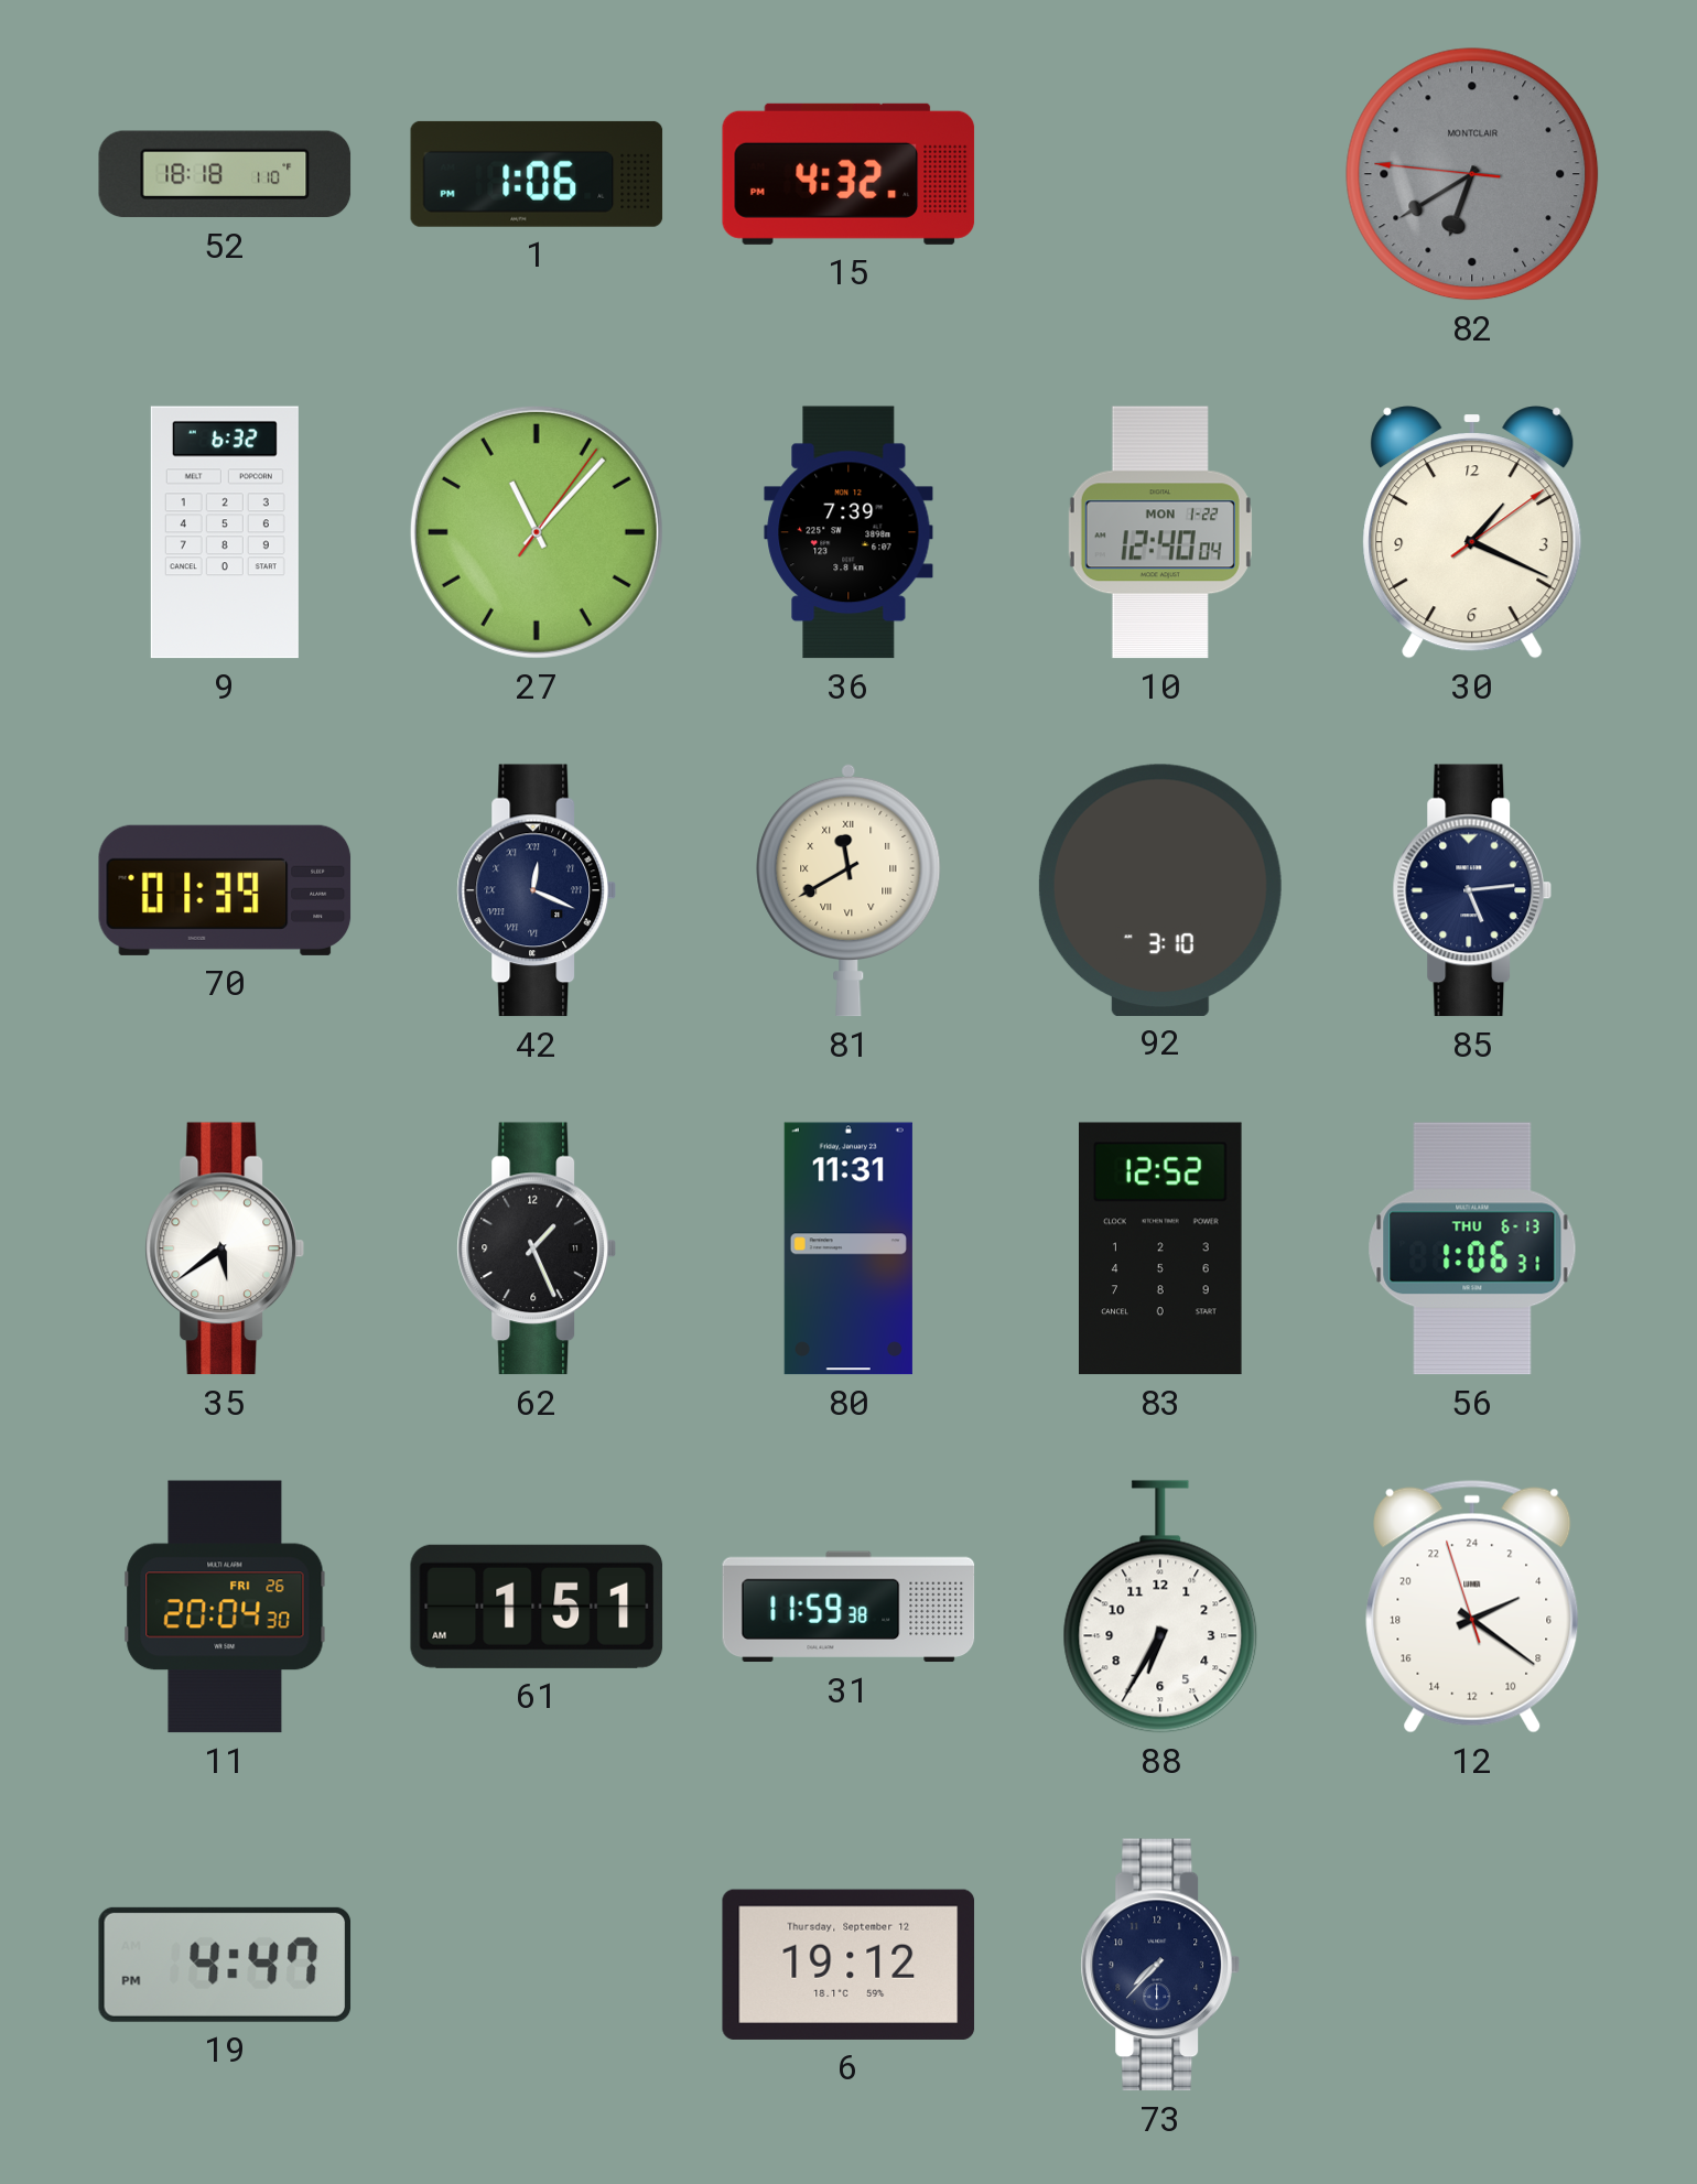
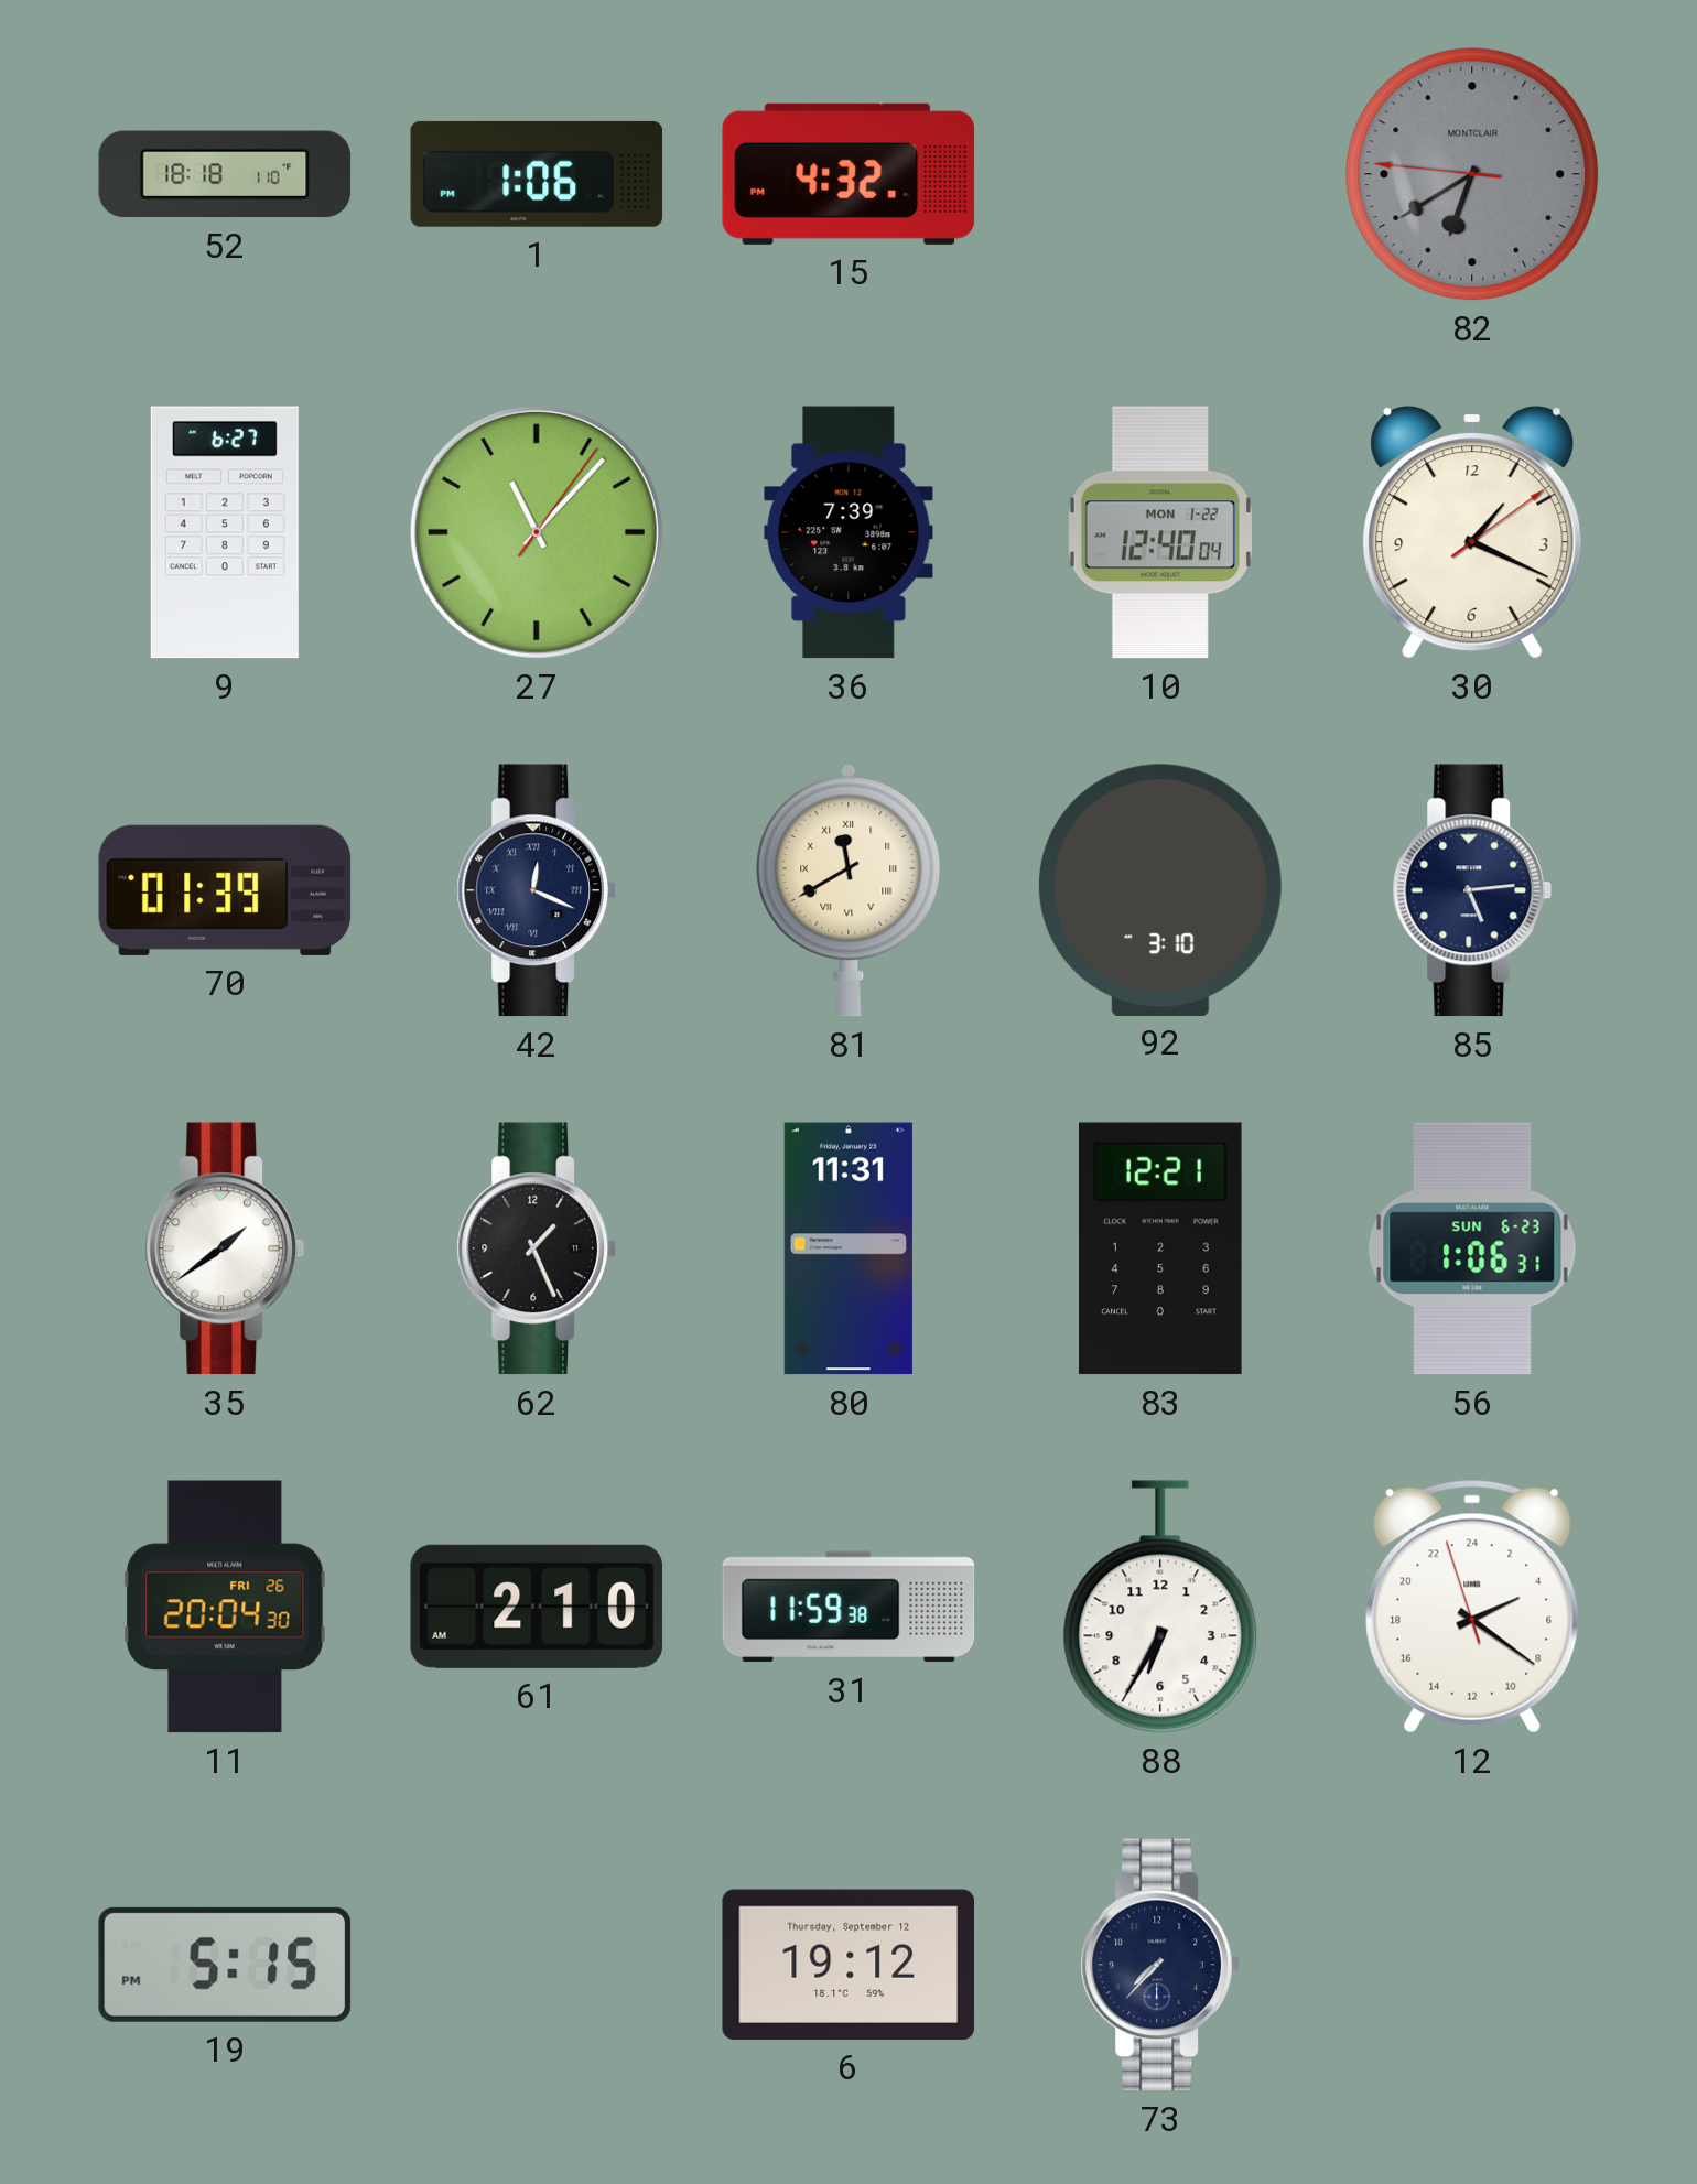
9: 6:32 -> 6:27 (225, 532)
35: 5:39 -> 1:39 (224, 1248)
83: 12:52 -> 12:21 (1161, 1248)
56 date: THU 6-13 -> SUN 6-23 (1472, 1248)
61: 1:51 -> 2:10 (537, 1607)
19: 4:47 -> 5:15 (225, 1965)
